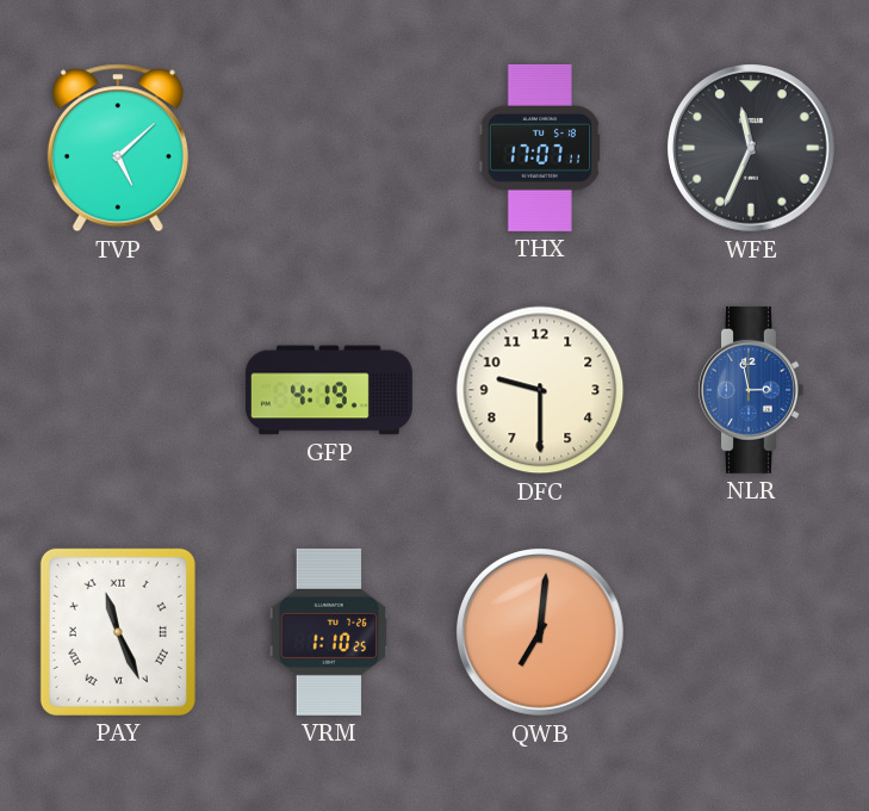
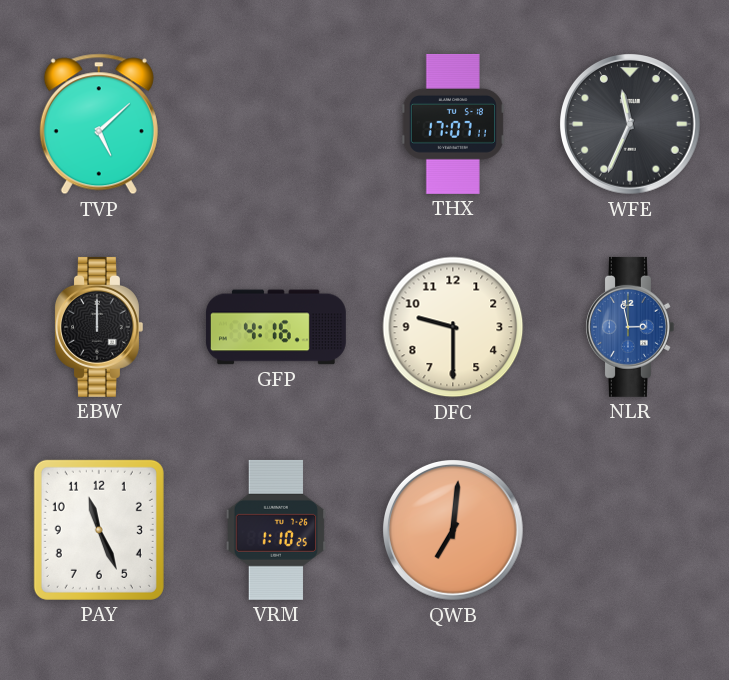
EBW: none -> 12:00 (99, 327)
GFP: 4:19 -> 4:16 (276, 327)
PAY numerals: Roman -> Arabic (99, 530)
